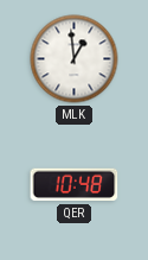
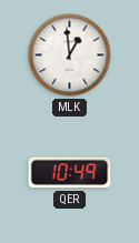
QER: 10:48 -> 10:49 (70, 173)
